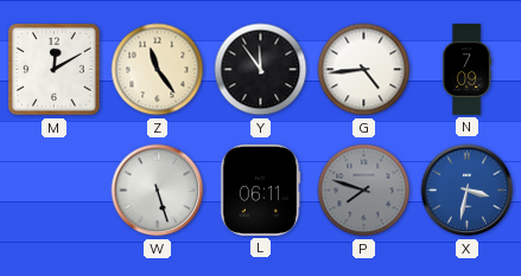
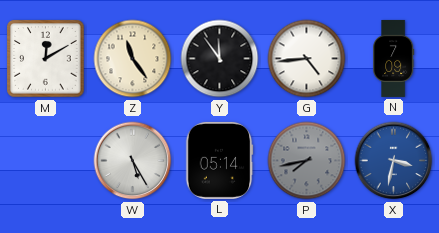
W: 5:27 -> 5:25 (133, 161)
L: 06:11 -> 05:14 (219, 160)
P: 7:48 -> 7:43 (307, 161)
